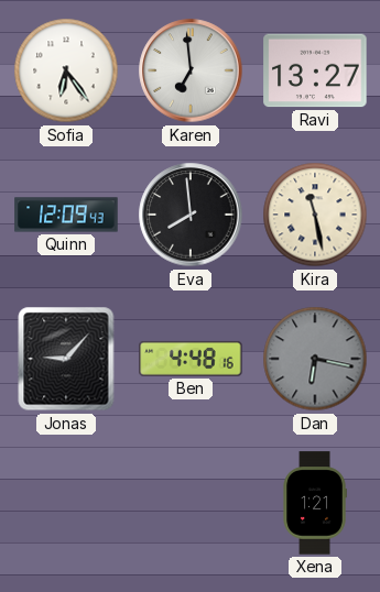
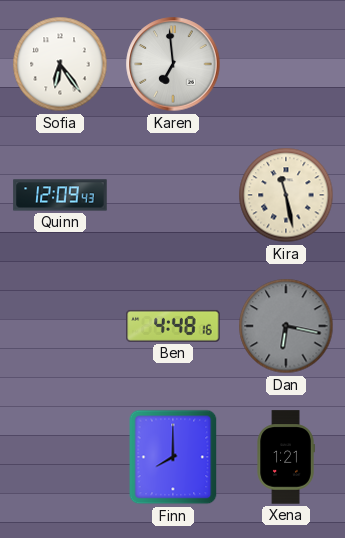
Ravi: 13:27 -> none (315, 70)
Eva: 7:59 -> none (191, 215)
Jonas: 9:07 -> none (66, 359)
Finn: none -> 8:00 (173, 457)
